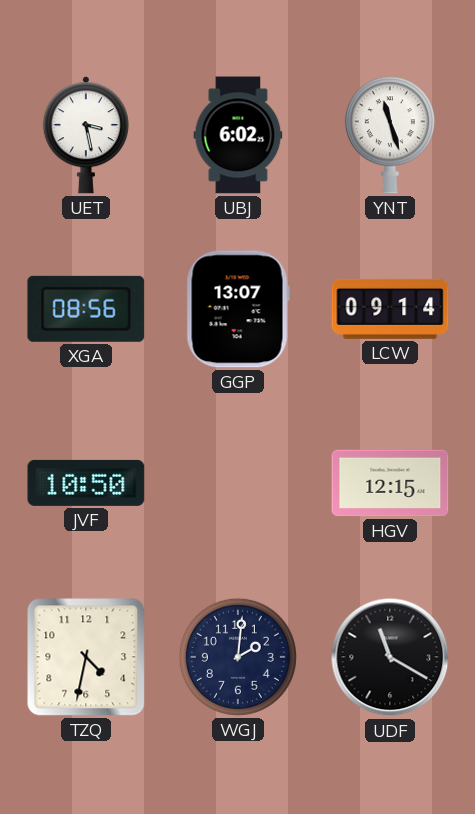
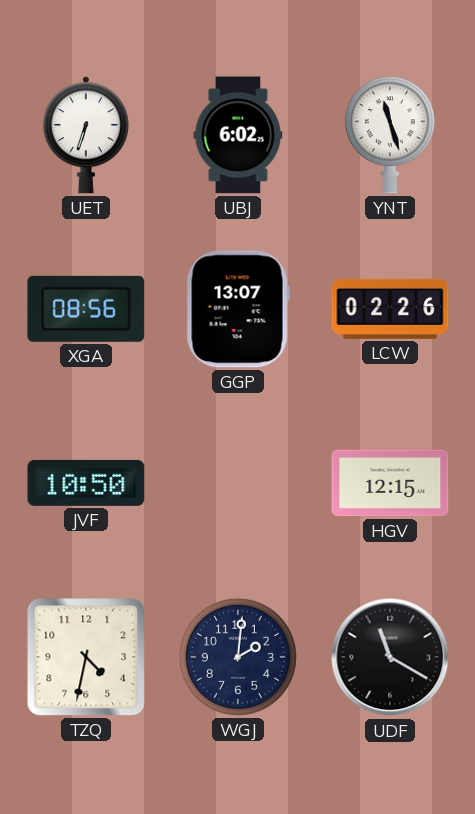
UET: 3:28 -> 6:33 (86, 135)
LCW: 09:14 -> 02:26 (390, 309)
